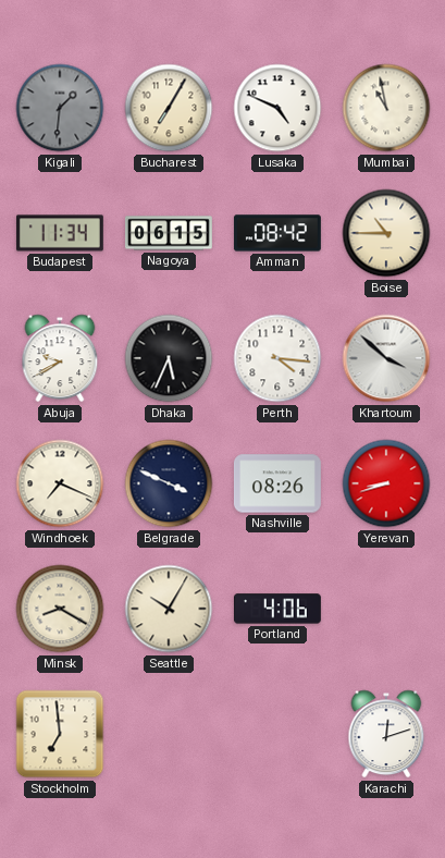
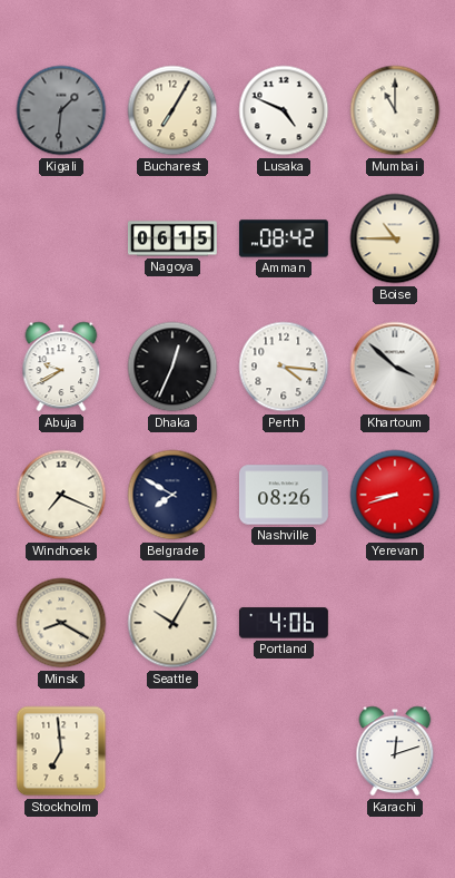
Mumbai: 10:58 -> 11:00 (395, 110)
Budapest: 11:34 -> none (60, 233)
Dhaka: 5:34 -> 12:34 (172, 367)
Belgrade: 3:49 -> 7:50 (172, 495)
